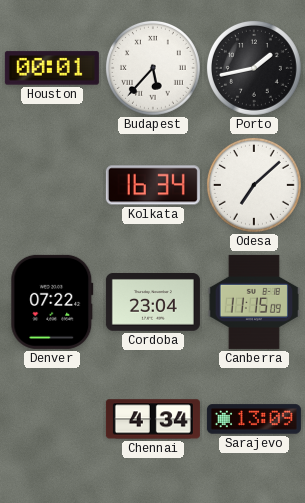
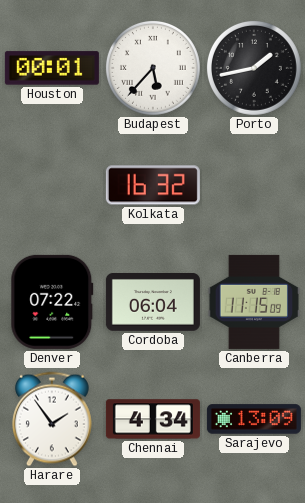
Kolkata: 16:34 -> 16:32 (153, 185)
Odesa: 7:08 -> none (254, 185)
Cordoba: 23:04 -> 06:04 (153, 303)
Harare: none -> 1:54 (52, 419)
